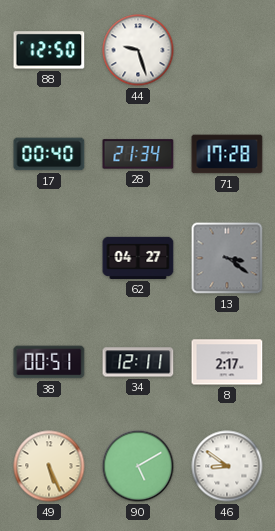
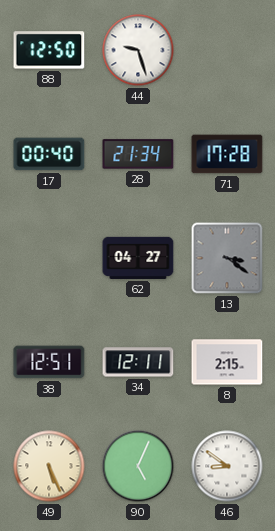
38: 00:51 -> 12:51 (49, 362)
8: 2:17 -> 2:15 (227, 362)
90: 5:10 -> 5:04 (138, 466)
